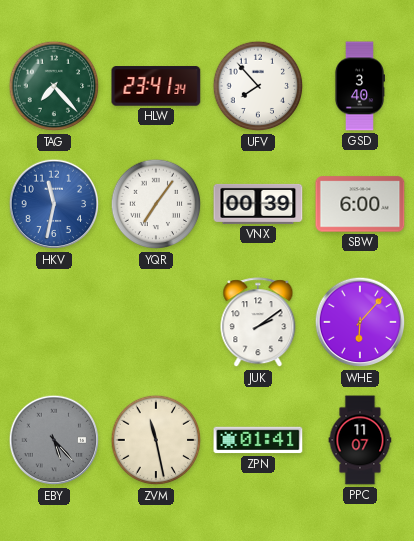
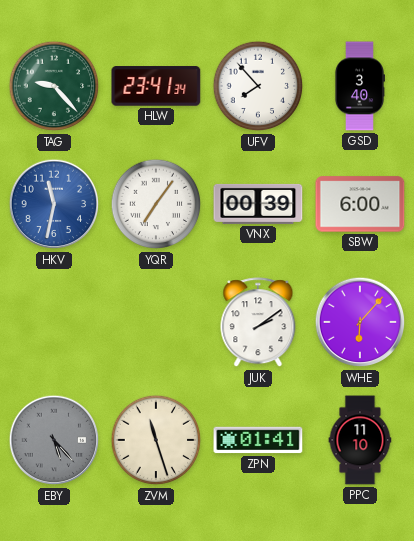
TAG: 7:23 -> 9:23 (54, 86)
ZVM: 11:28 -> 11:27 (156, 440)
PPC: 11:07 -> 11:10 (360, 440)
